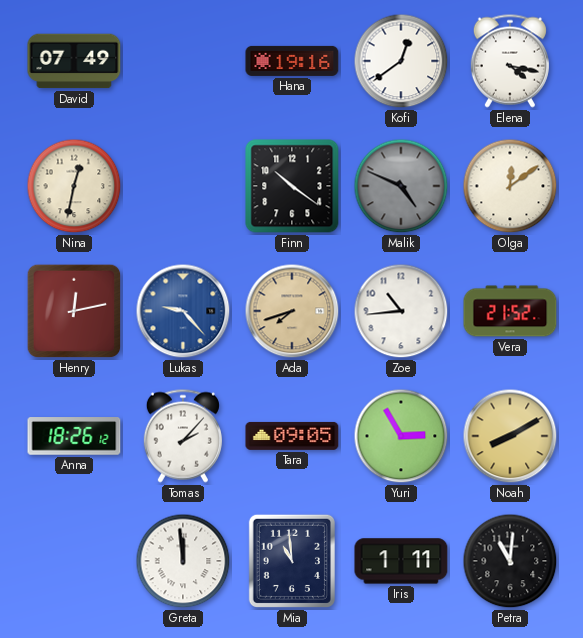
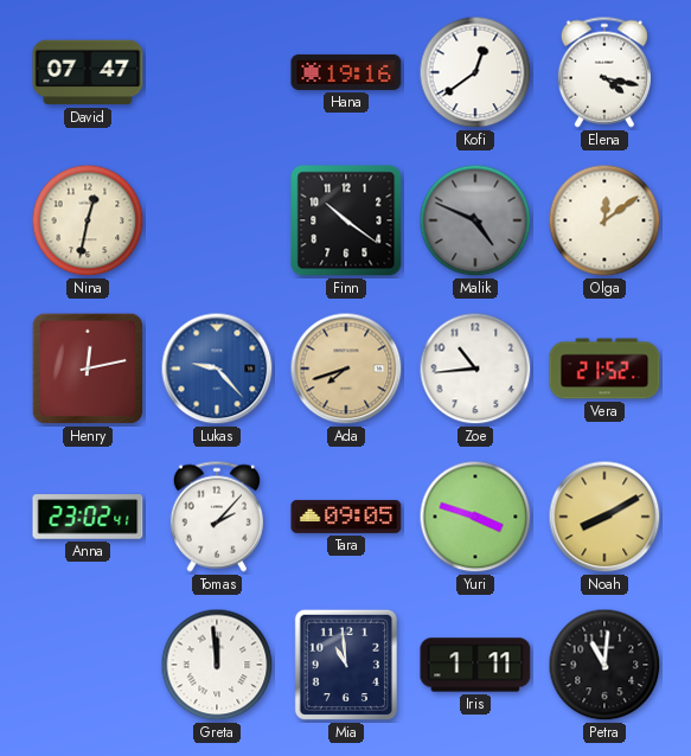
David: 07:49 -> 07:47 (88, 72)
Anna: 18:26 -> 23:02 (88, 517)
Yuri: 2:55 -> 3:48 (475, 517)
